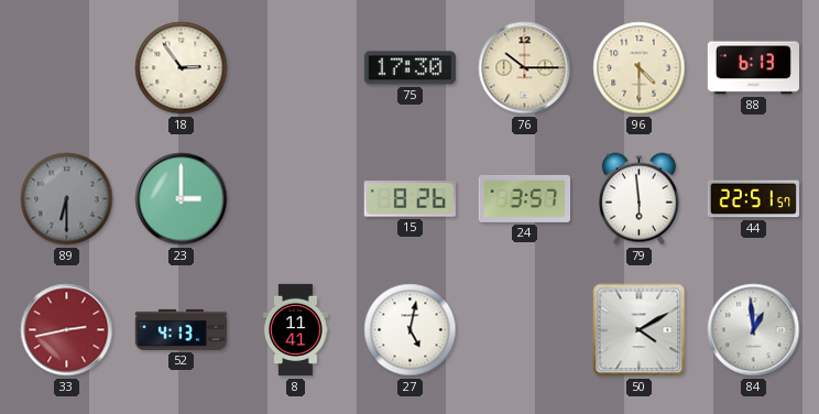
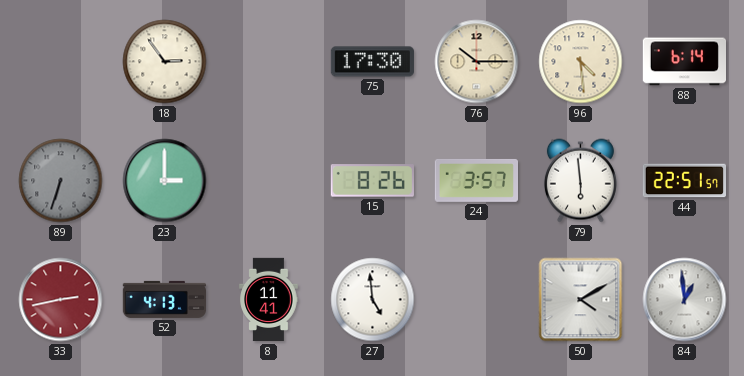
96: 4:30 -> 4:29 (581, 62)
88: 6:13 -> 6:14 (684, 62)
89: 6:30 -> 6:33 (61, 181)
27: 5:02 -> 4:59 (373, 300)
